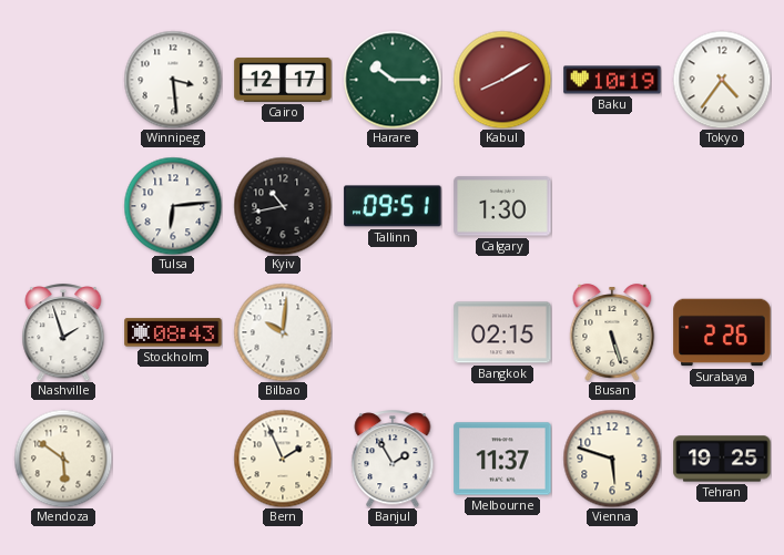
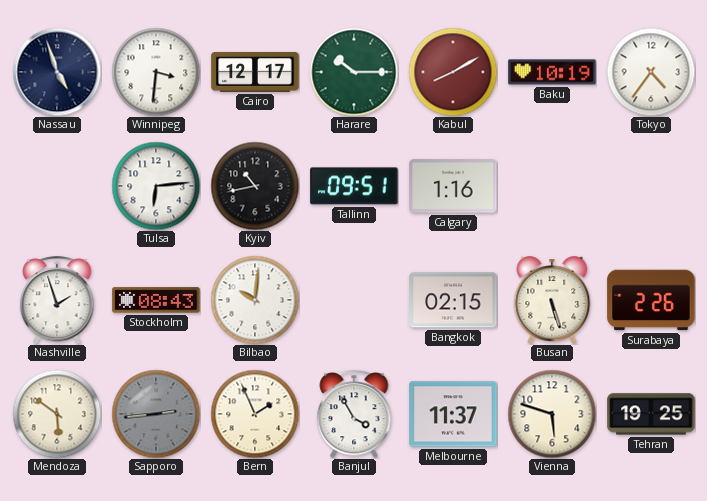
Nassau: none -> 4:57 (57, 72)
Winnipeg: 3:29 -> 3:31 (156, 72)
Calgary: 1:30 -> 1:16 (453, 186)
Sapporo: none -> 2:44 (156, 414)
Banjul: 1:55 -> 3:55 (354, 414)
